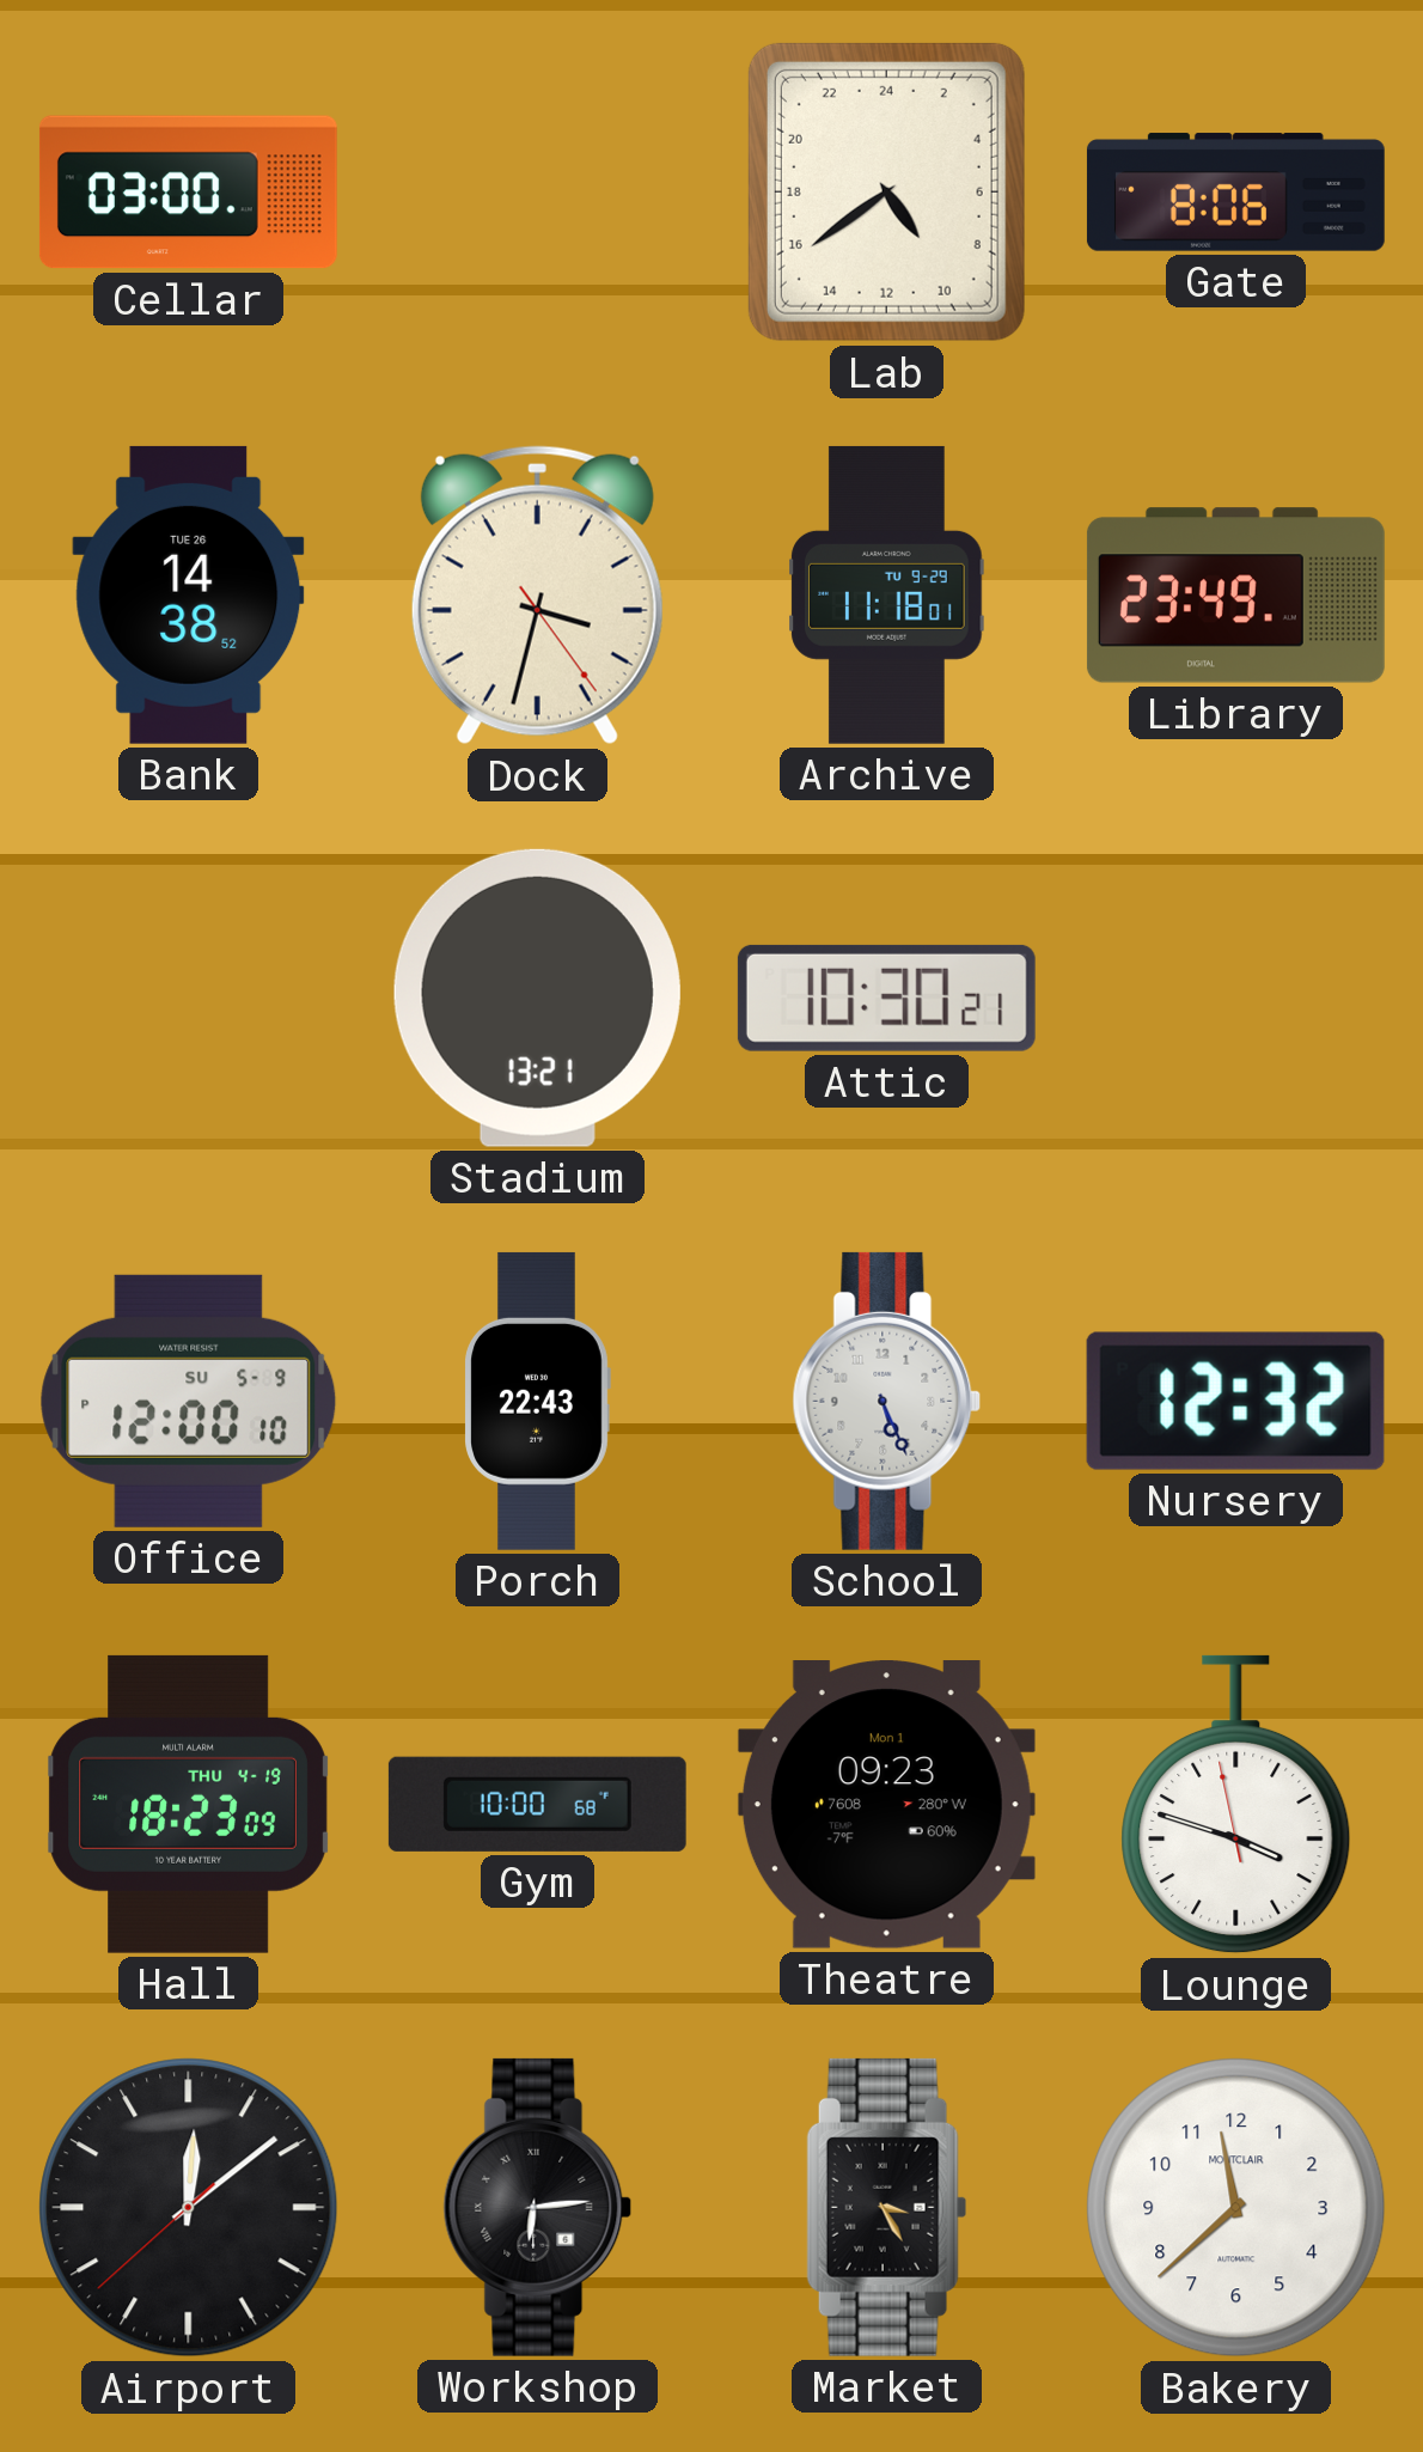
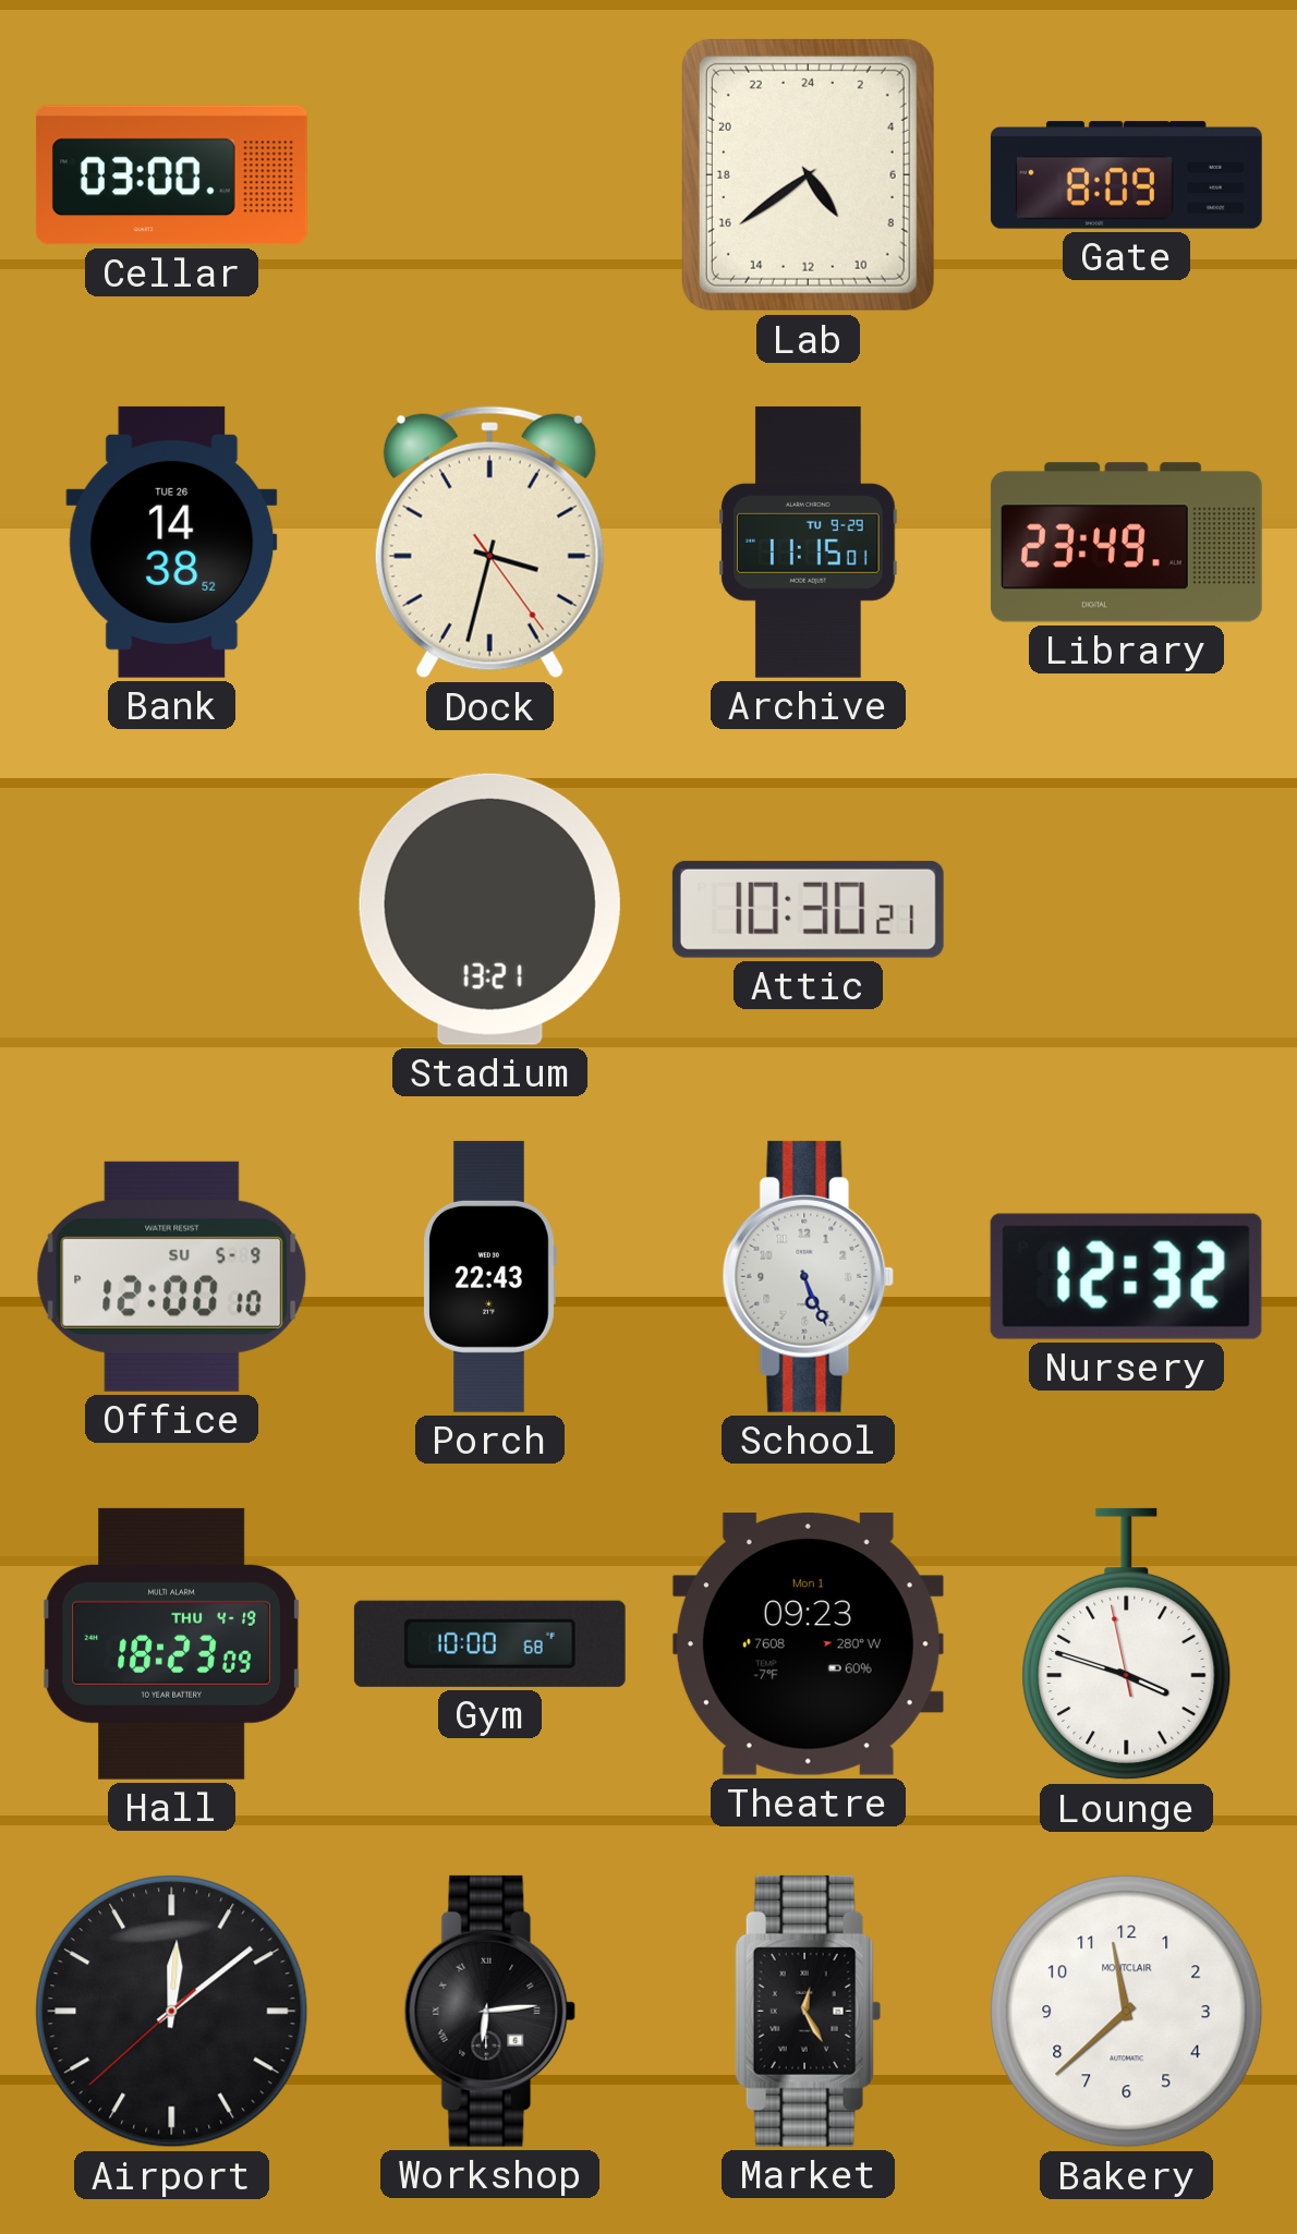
Gate: 8:06 -> 8:09 (1126, 175)
Archive: 11:18 -> 11:15 (809, 542)
Market: 3:25 -> 12:25 (809, 2011)
